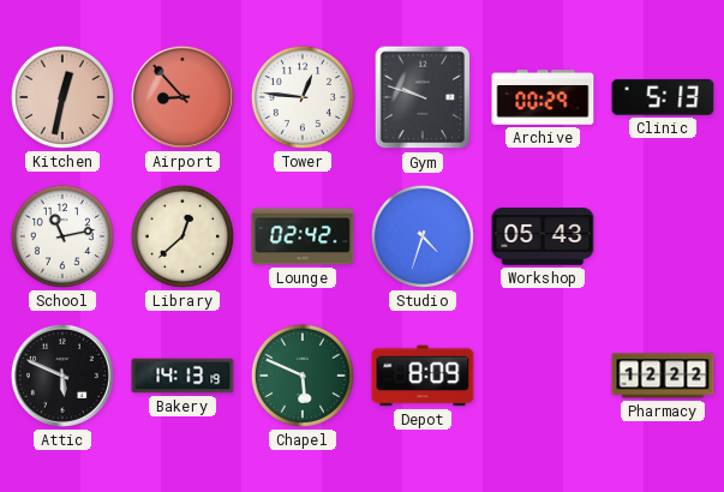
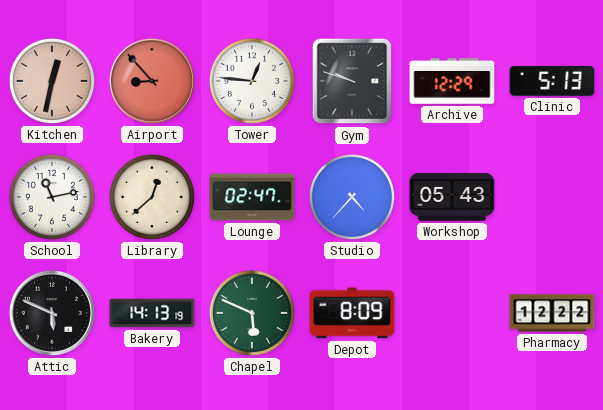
Archive: 00:29 -> 12:29 (452, 81)
Lounge: 02:42 -> 02:47 (252, 197)
Studio: 4:33 -> 4:37 (352, 197)
